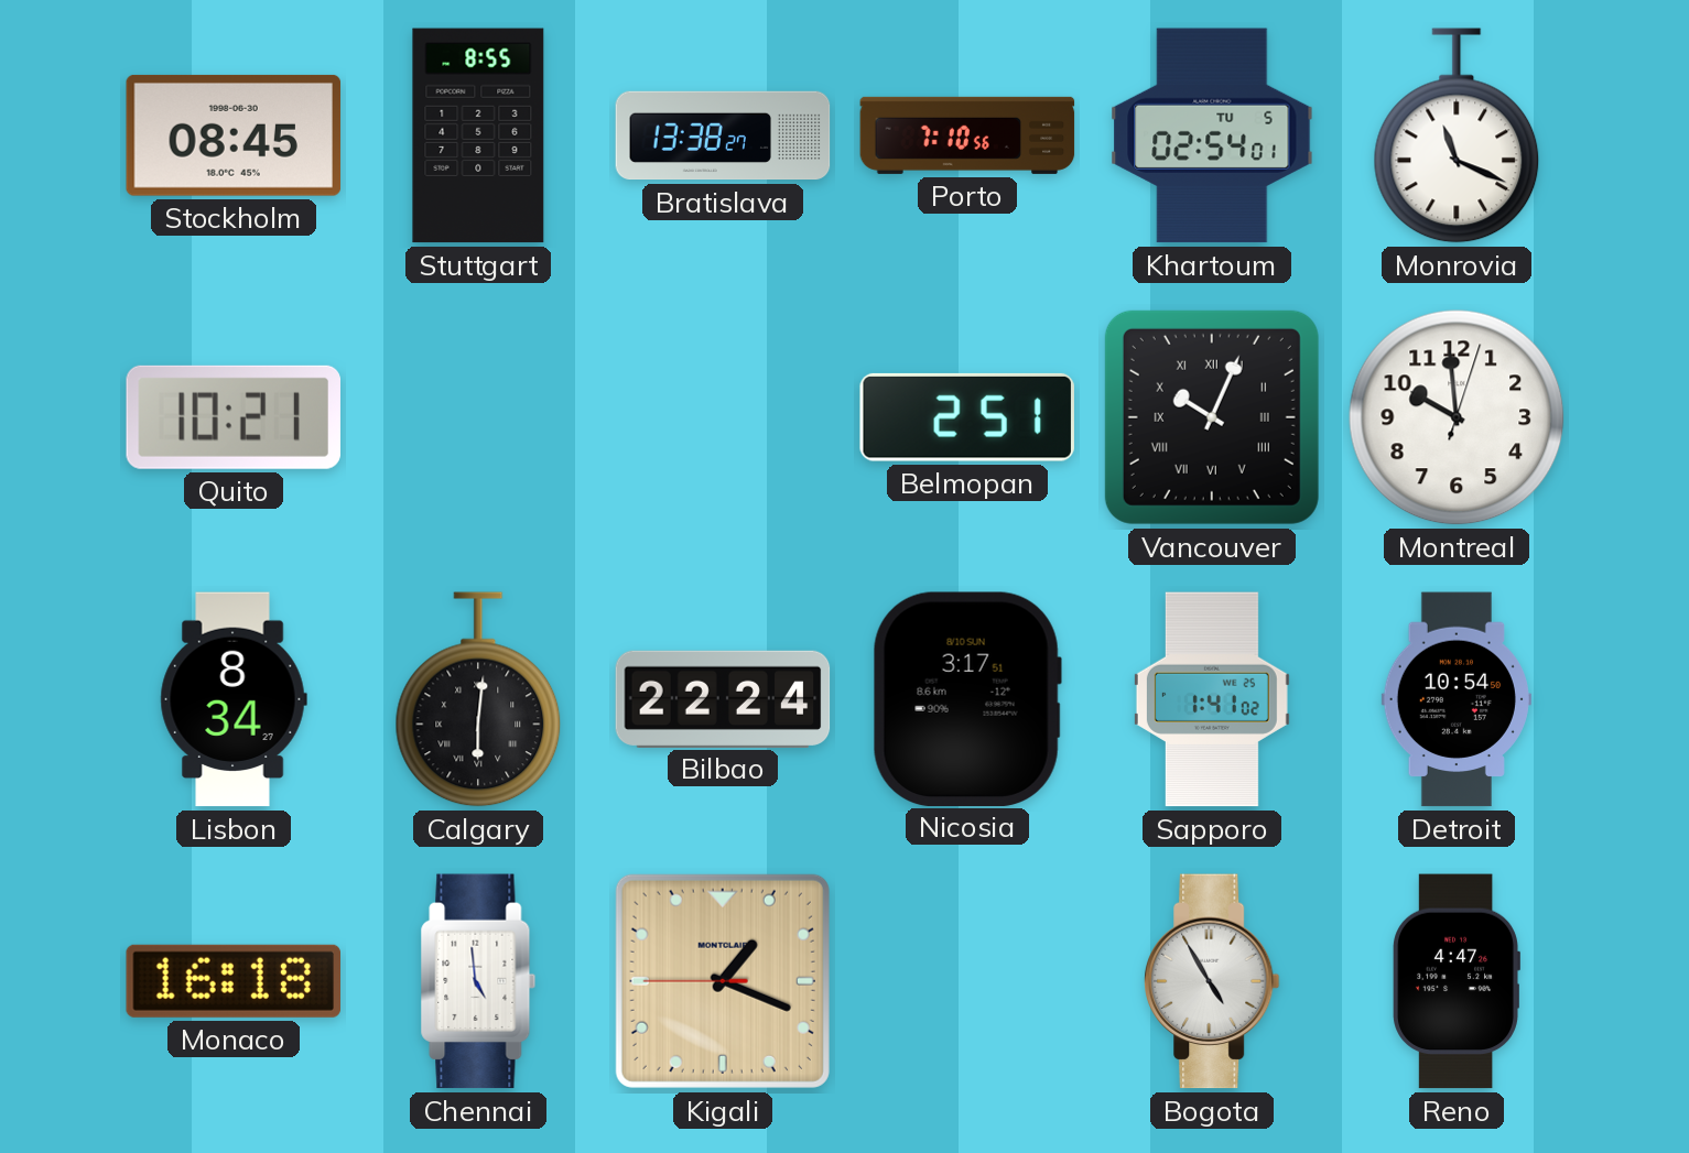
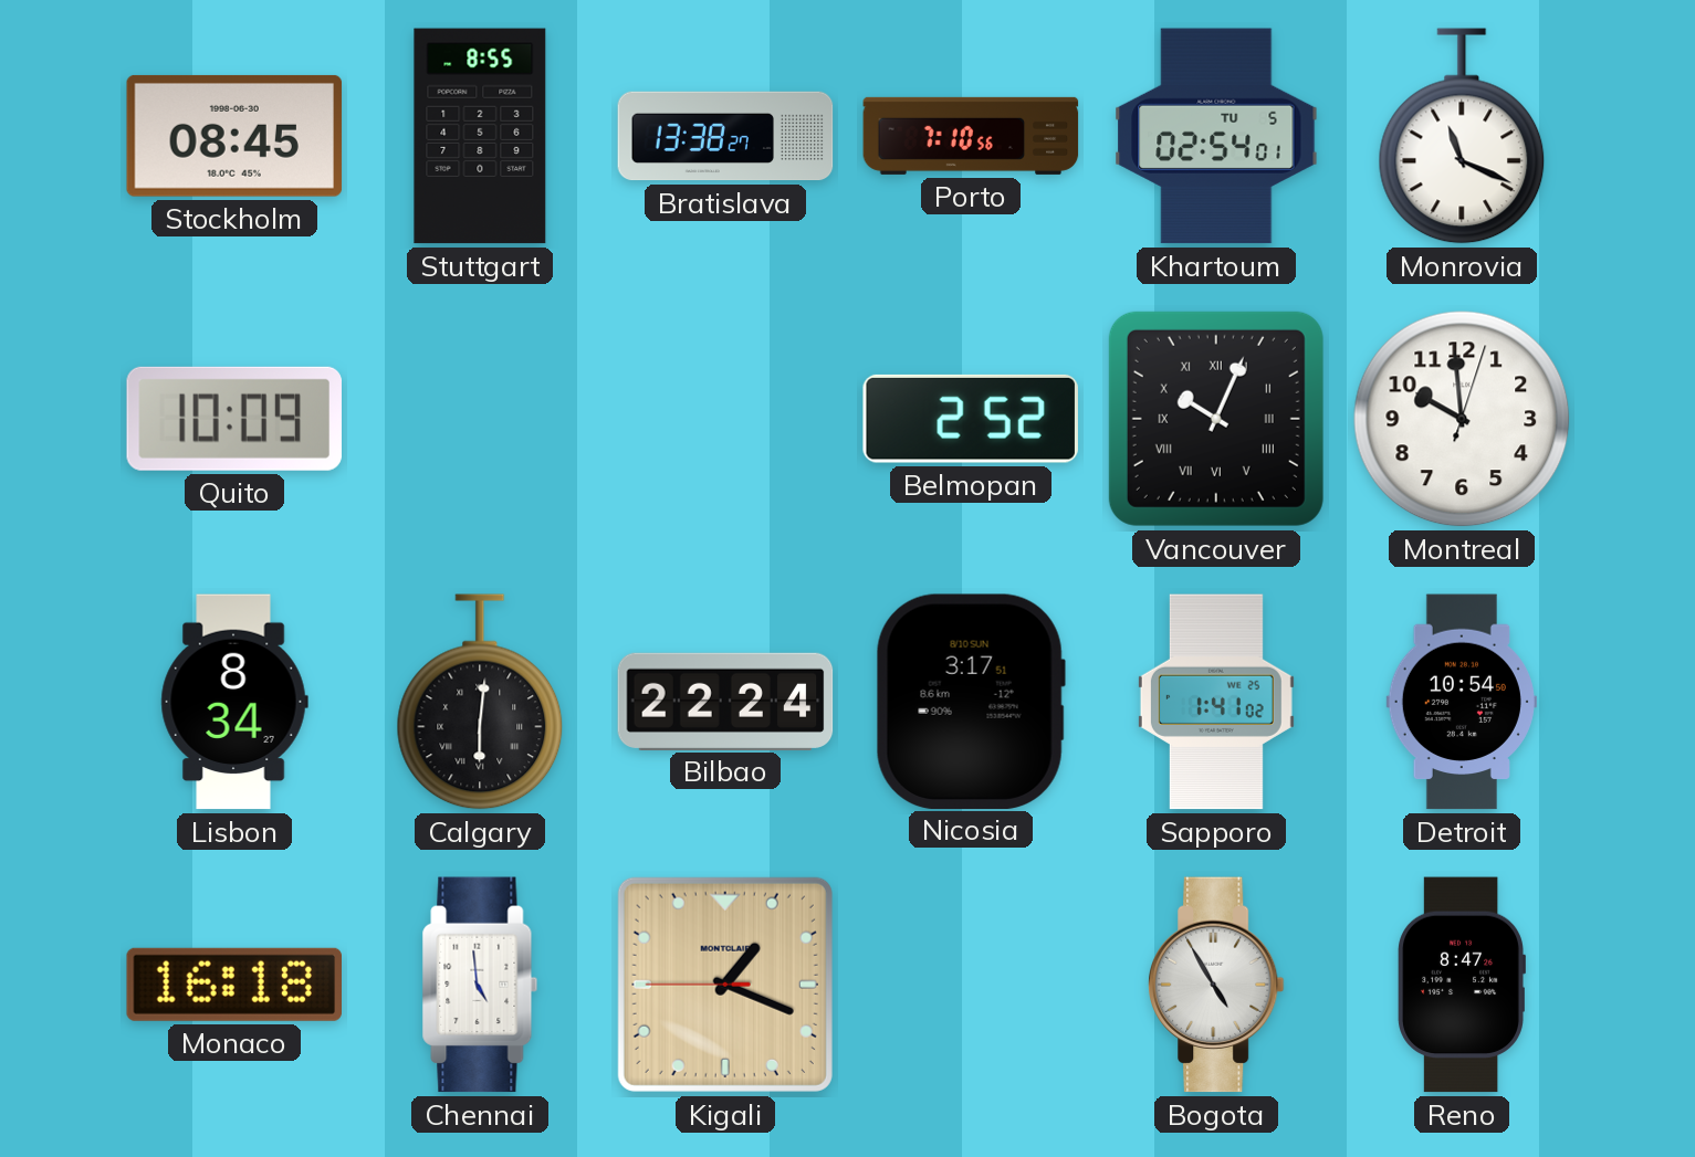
Quito: 10:21 -> 10:09 (233, 419)
Belmopan: 2:51 -> 2:52 (971, 419)
Reno: 4:47 -> 8:47 (1462, 985)
